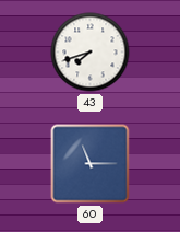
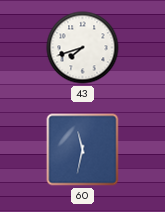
60: 11:15 -> 11:32 (83, 150)
